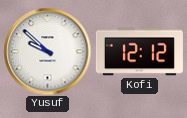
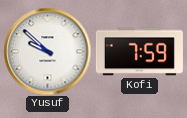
Kofi: 12:12 -> 7:59 (139, 52)
